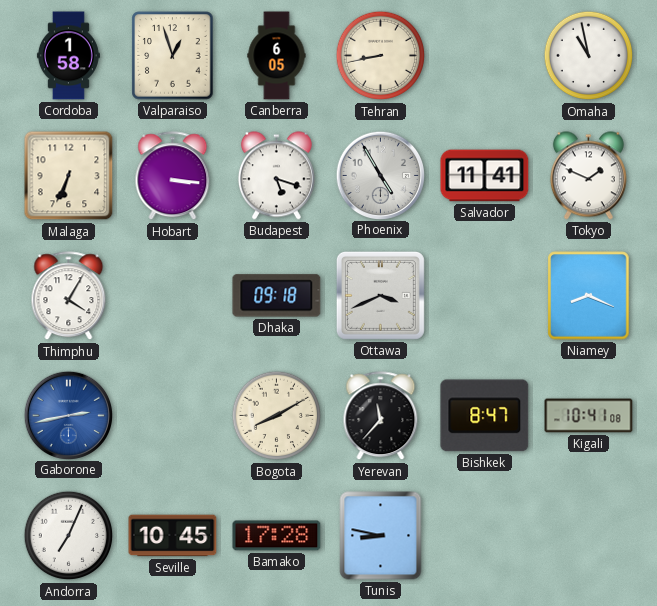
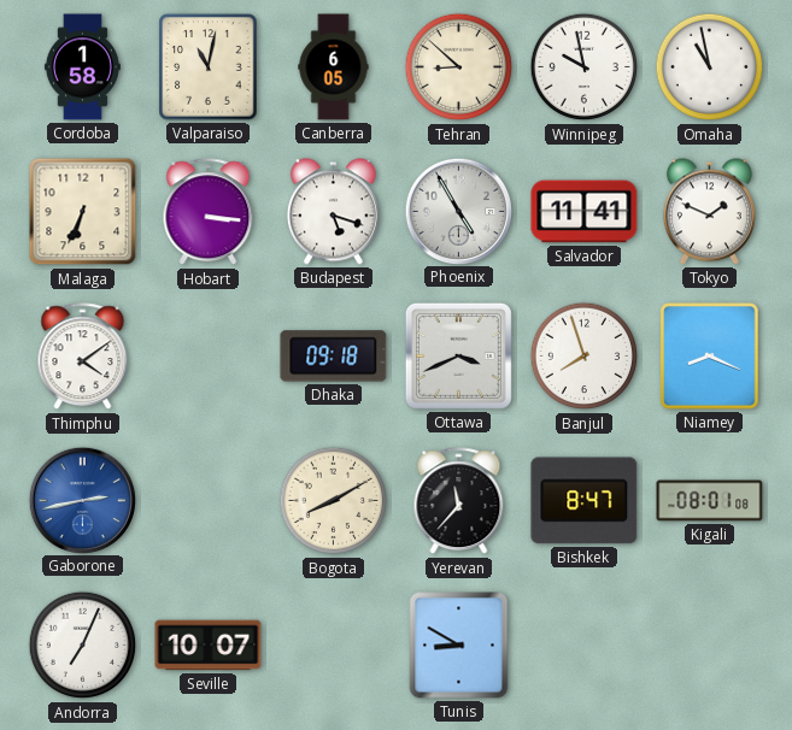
Valparaiso: 12:57 -> 11:02 (209, 67)
Tehran: 8:43 -> 8:52 (459, 67)
Winnipeg: none -> 9:58 (585, 67)
Thimphu: 4:05 -> 4:09 (83, 357)
Banjul: none -> 7:57 (585, 357)
Kigali: 10:41 -> 08:01 (710, 501)
Seville: 10:45 -> 10:07 (209, 646)
Bamako: 17:28 -> none (277, 536)
Tunis: 8:47 -> 8:50 (459, 646)
